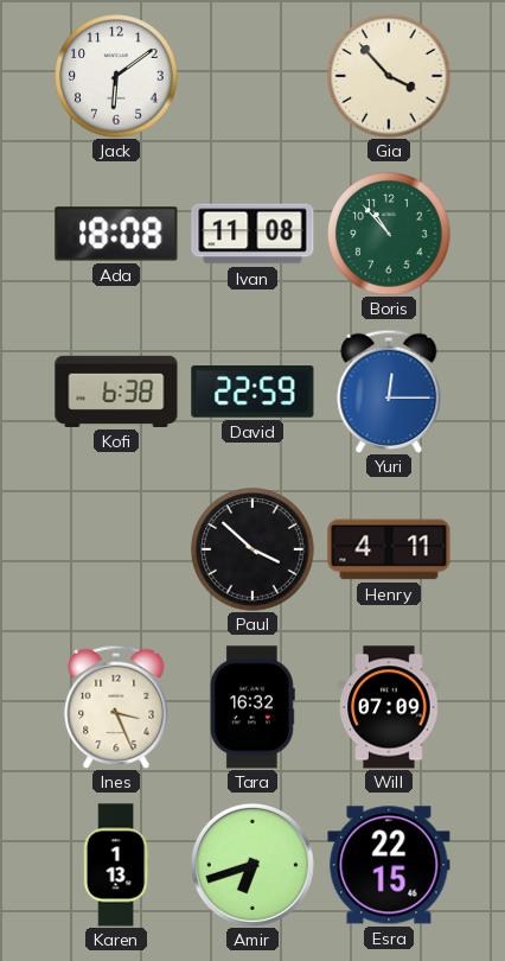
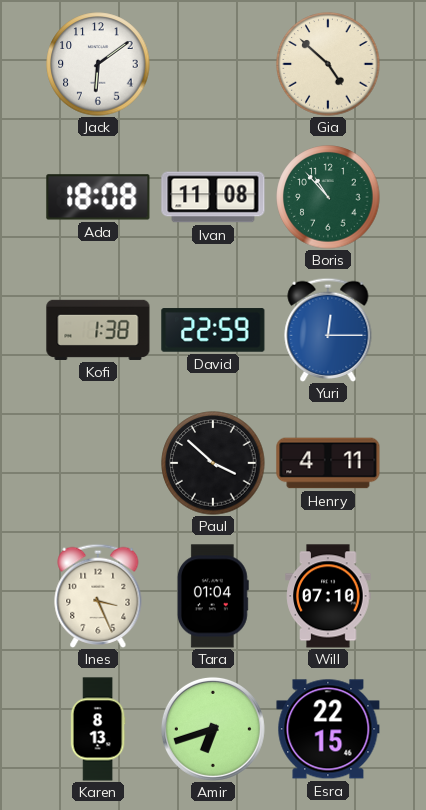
Gia: 3:53 -> 4:52 (328, 64)
Kofi: 6:38 -> 1:38 (98, 330)
Tara: 16:32 -> 01:04 (213, 596)
Will: 07:09 -> 07:10 (328, 596)
Karen: 1:13 -> 8:13 (98, 729)
